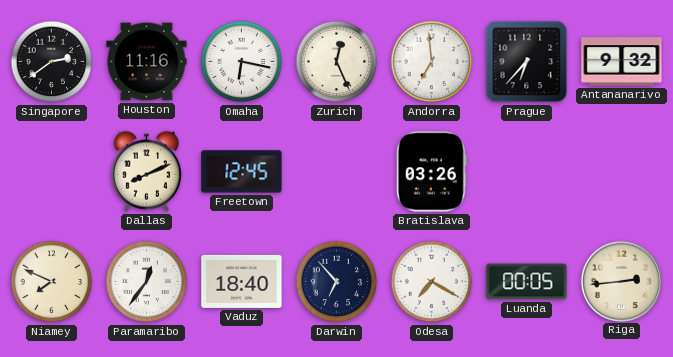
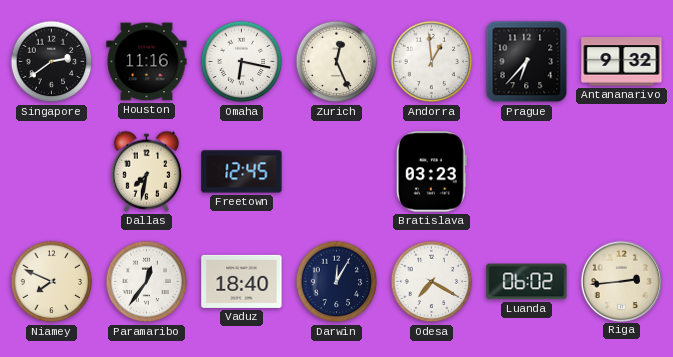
Andorra: 6:59 -> 12:59 (432, 62)
Dallas: 8:11 -> 7:32 (146, 171)
Bratislava: 03:26 -> 03:23 (431, 172)
Darwin: 6:53 -> 12:05 (337, 282)
Luanda: 00:05 -> 06:02 (527, 282)
